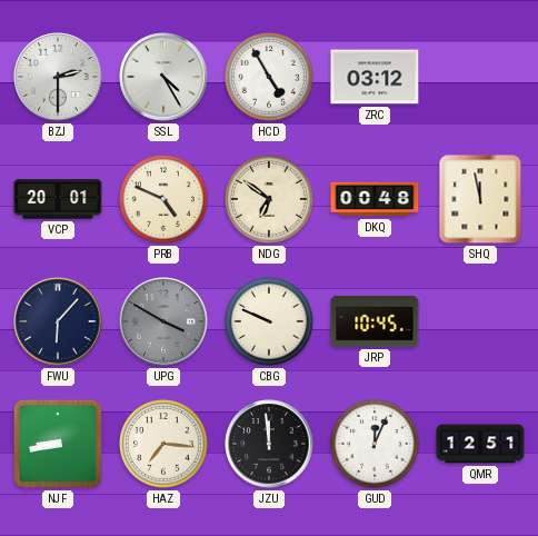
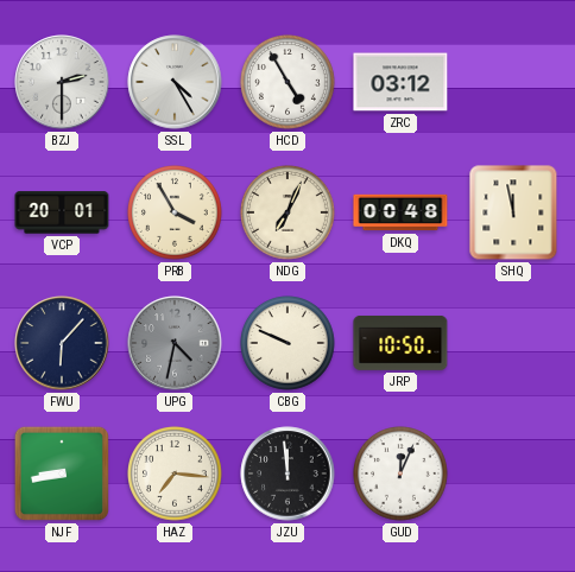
PRB: 4:49 -> 3:55 (176, 214)
NDG: 6:51 -> 7:04 (289, 214)
UPG: 3:50 -> 4:32 (175, 343)
JRP: 10:45 -> 10:50 (400, 343)
QMR: 12:51 -> none (480, 444)
